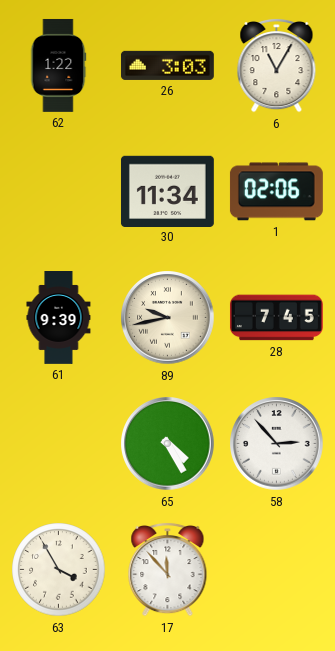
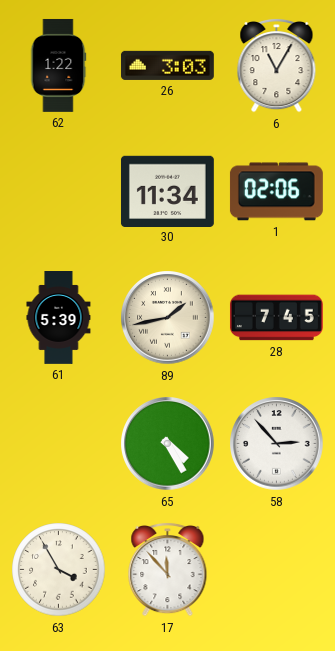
61: 9:39 -> 5:39 (59, 318)
89: 9:43 -> 1:43 (168, 318)
